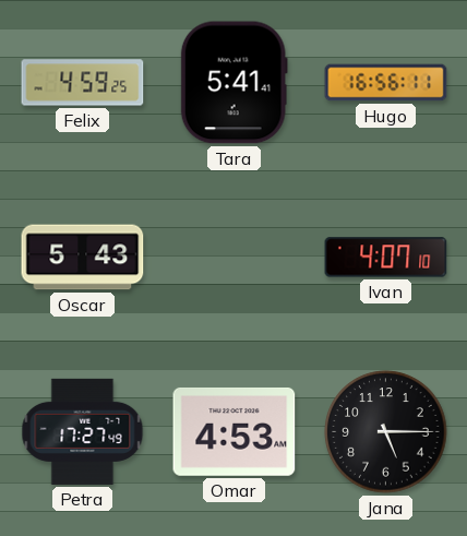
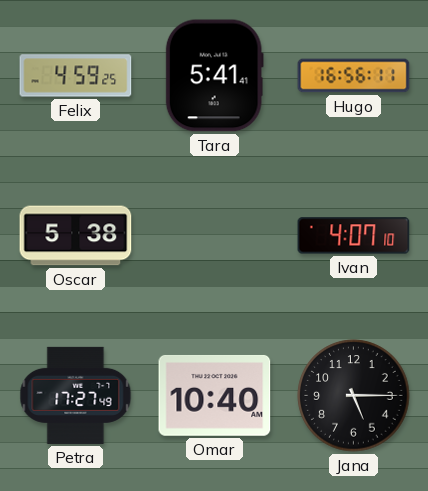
Oscar: 5:43 -> 5:38 (76, 236)
Omar: 4:53 -> 10:40 (215, 396)
